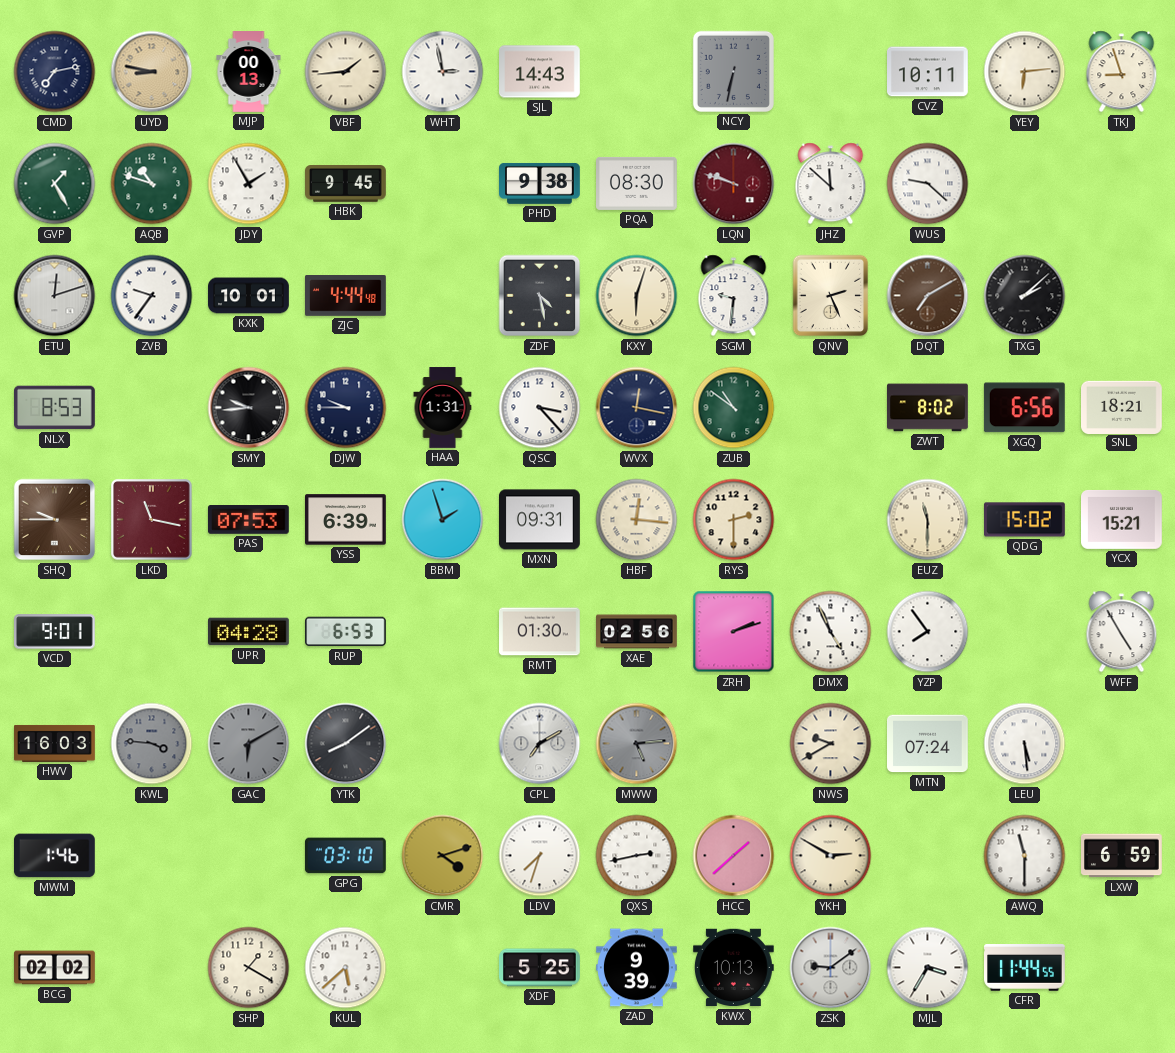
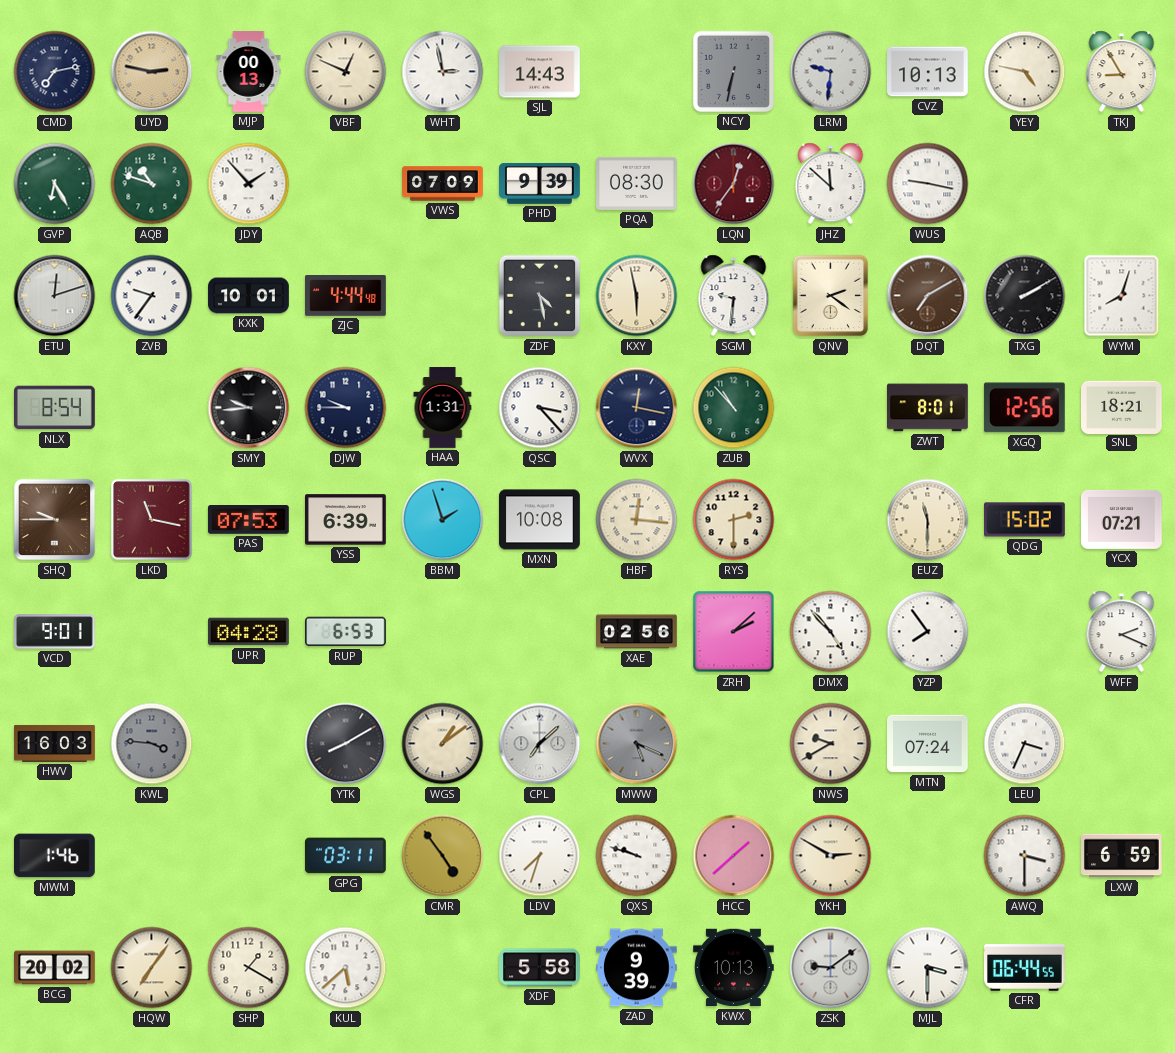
UYD: 8:47 -> 2:47 (152, 72)
VBF: 1:44 -> 12:49 (346, 72)
LRM: none -> 9:31 (831, 72)
CVZ: 10:11 -> 10:13 (928, 72)
YEY: 6:14 -> 4:47 (1025, 72)
TKJ: 8:57 -> 8:55 (1122, 72)
GVP: 1:25 -> 6:25 (55, 184)
JDY: 1:55 -> 1:53 (249, 184)
HBK: 9:45 -> none (346, 184)
VWS: none -> 07:09 (443, 184)
PHD: 9:38 -> 9:39 (540, 183)
LQN: 9:48 -> 12:36 (734, 184)
WUS: 9:22 -> 9:17 (928, 184)
KXY: 6:03 -> 5:58 (637, 296)
QNV: 2:26 -> 2:21 (831, 296)
TXG: 2:08 -> 2:10 (1025, 296)
WYM: none -> 8:03 (1122, 296)
NLX: 8:53 -> 8:54 (55, 408)
ZUB: 10:51 -> 10:53 (734, 408)
ZWT: 8:02 -> 8:01 (928, 408)
XGQ: 6:56 -> 12:56 (1024, 408)
MXN: 09:31 -> 10:08 (540, 520)
YCX: 15:21 -> 07:21 (1122, 519)
RMT: 01:30 -> none (540, 632)
ZRH: 2:12 -> 2:08 (734, 632)
DMX: 4:56 -> 4:53 (831, 632)
WFF: 4:55 -> 2:19 (1122, 632)
GAC: 6:10 -> none (249, 744)
YTK: 8:09 -> 8:10 (346, 744)
WGS: none -> 1:09 (443, 744)
CPL: 7:10 -> 7:08 (540, 744)
MWW: 5:14 -> 5:19 (637, 744)
LEU: 5:29 -> 3:34 (1025, 744)
GPG: 03:10 -> 03:11 (345, 856)
CMR: 4:12 -> 4:54 (443, 856)
QXS: 2:43 -> 9:48 (637, 856)
AWQ: 11:30 -> 3:30 (1025, 856)
BCG: 02:02 -> 20:02 (55, 968)
HQW: none -> 7:06 (152, 968)
XDF: 5:25 -> 5:58 (540, 968)
MJL: 3:35 -> 3:30 (928, 968)
CFR: 11:44 -> 06:44 (1025, 968)
